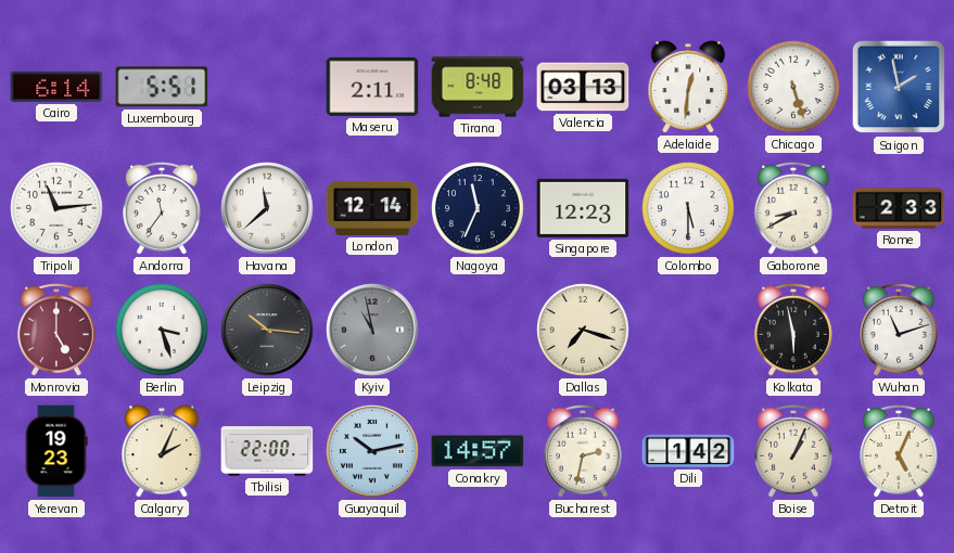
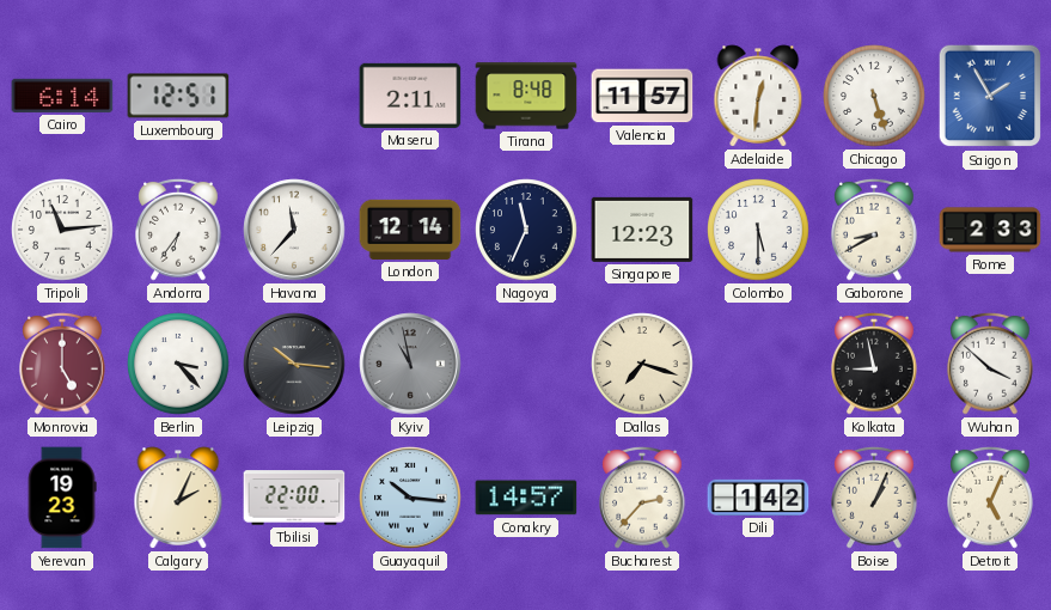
Luxembourg: 5:51 -> 12:51 (178, 96)
Valencia: 03:13 -> 11:57 (642, 96)
Saigon: 1:58 -> 1:55 (990, 96)
Andorra: 11:36 -> 6:36 (178, 230)
Havana: 11:38 -> 11:37 (294, 230)
Berlin: 3:27 -> 3:23 (178, 364)
Kolkata: 5:58 -> 8:58 (874, 364)
Wuhan: 11:12 -> 3:52 (990, 364)
Guayaquil: 10:13 -> 10:16 (410, 498)
Bucharest: 2:32 -> 2:37 (642, 498)
